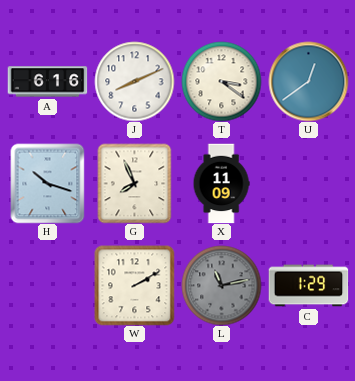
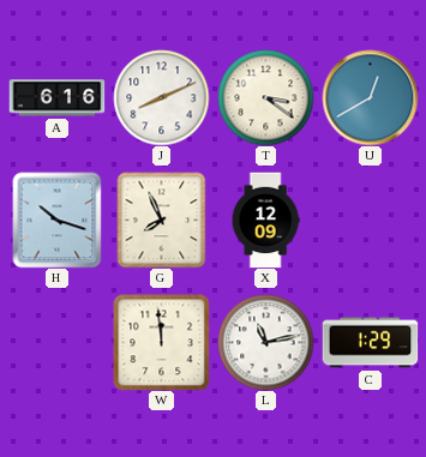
U: 12:39 -> 12:40 (370, 97)
X: 11:09 -> 12:09 (265, 220)
W: 2:10 -> 11:59 (161, 342)
L dial: grey -> white (265, 342)
